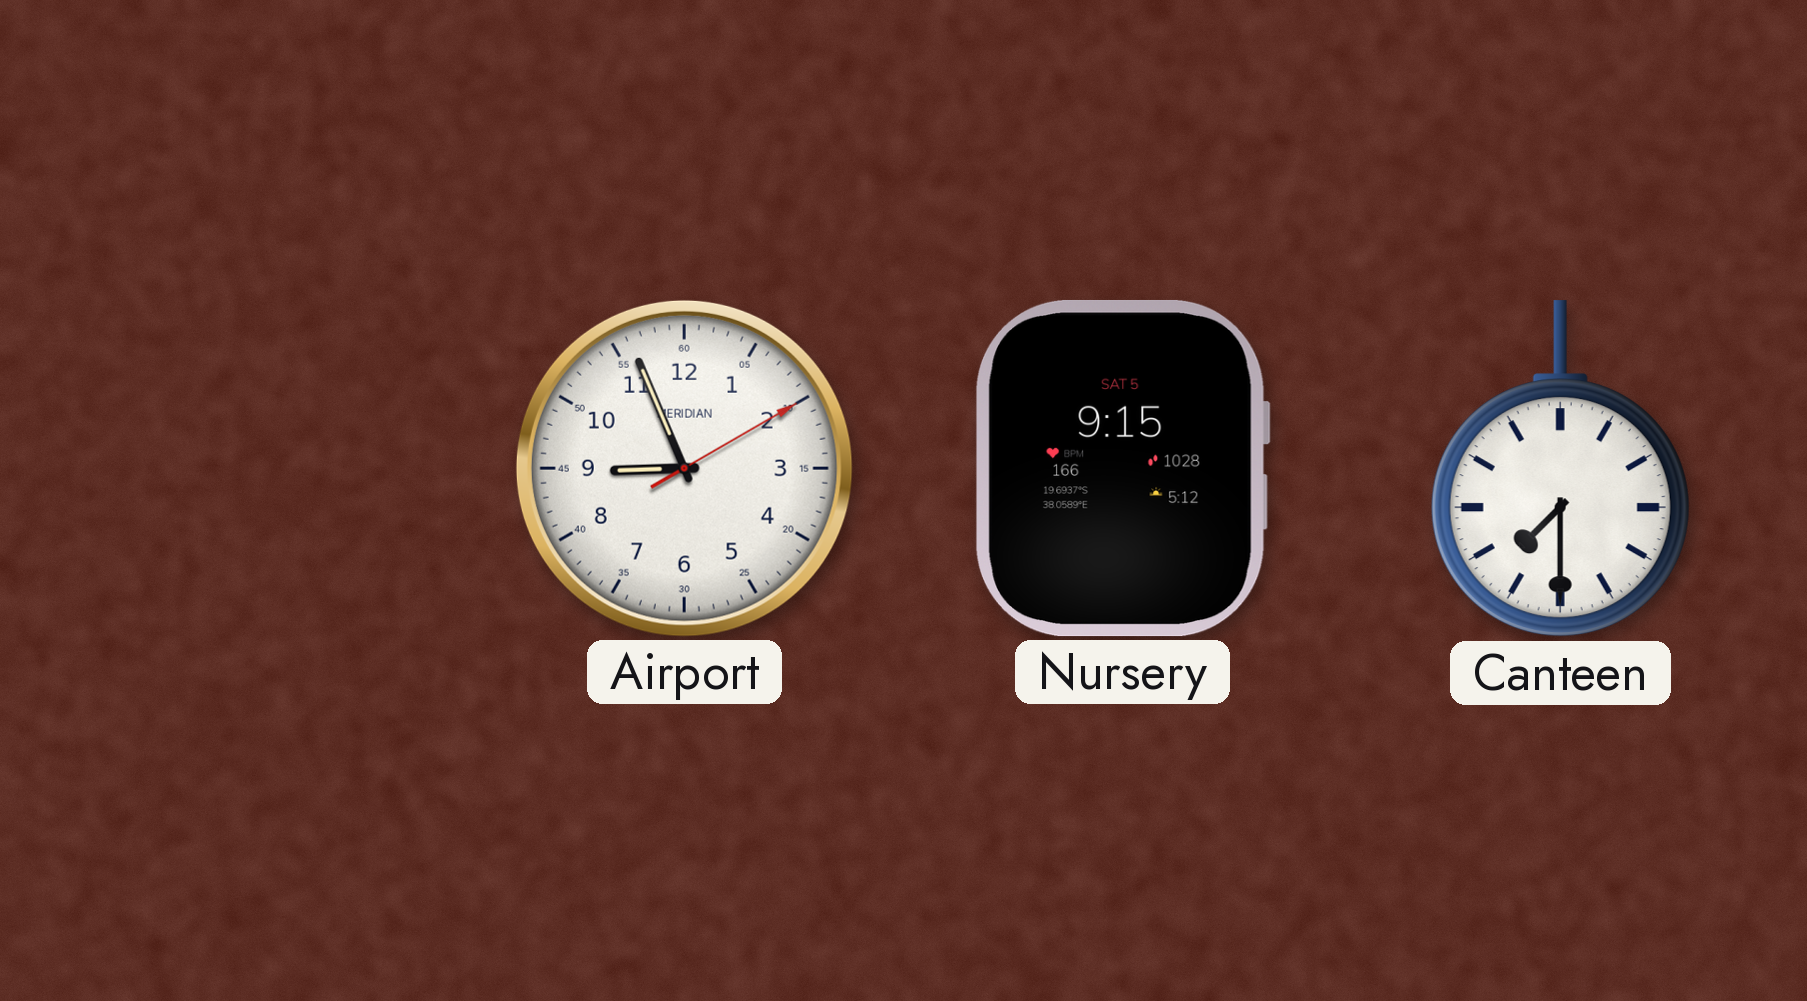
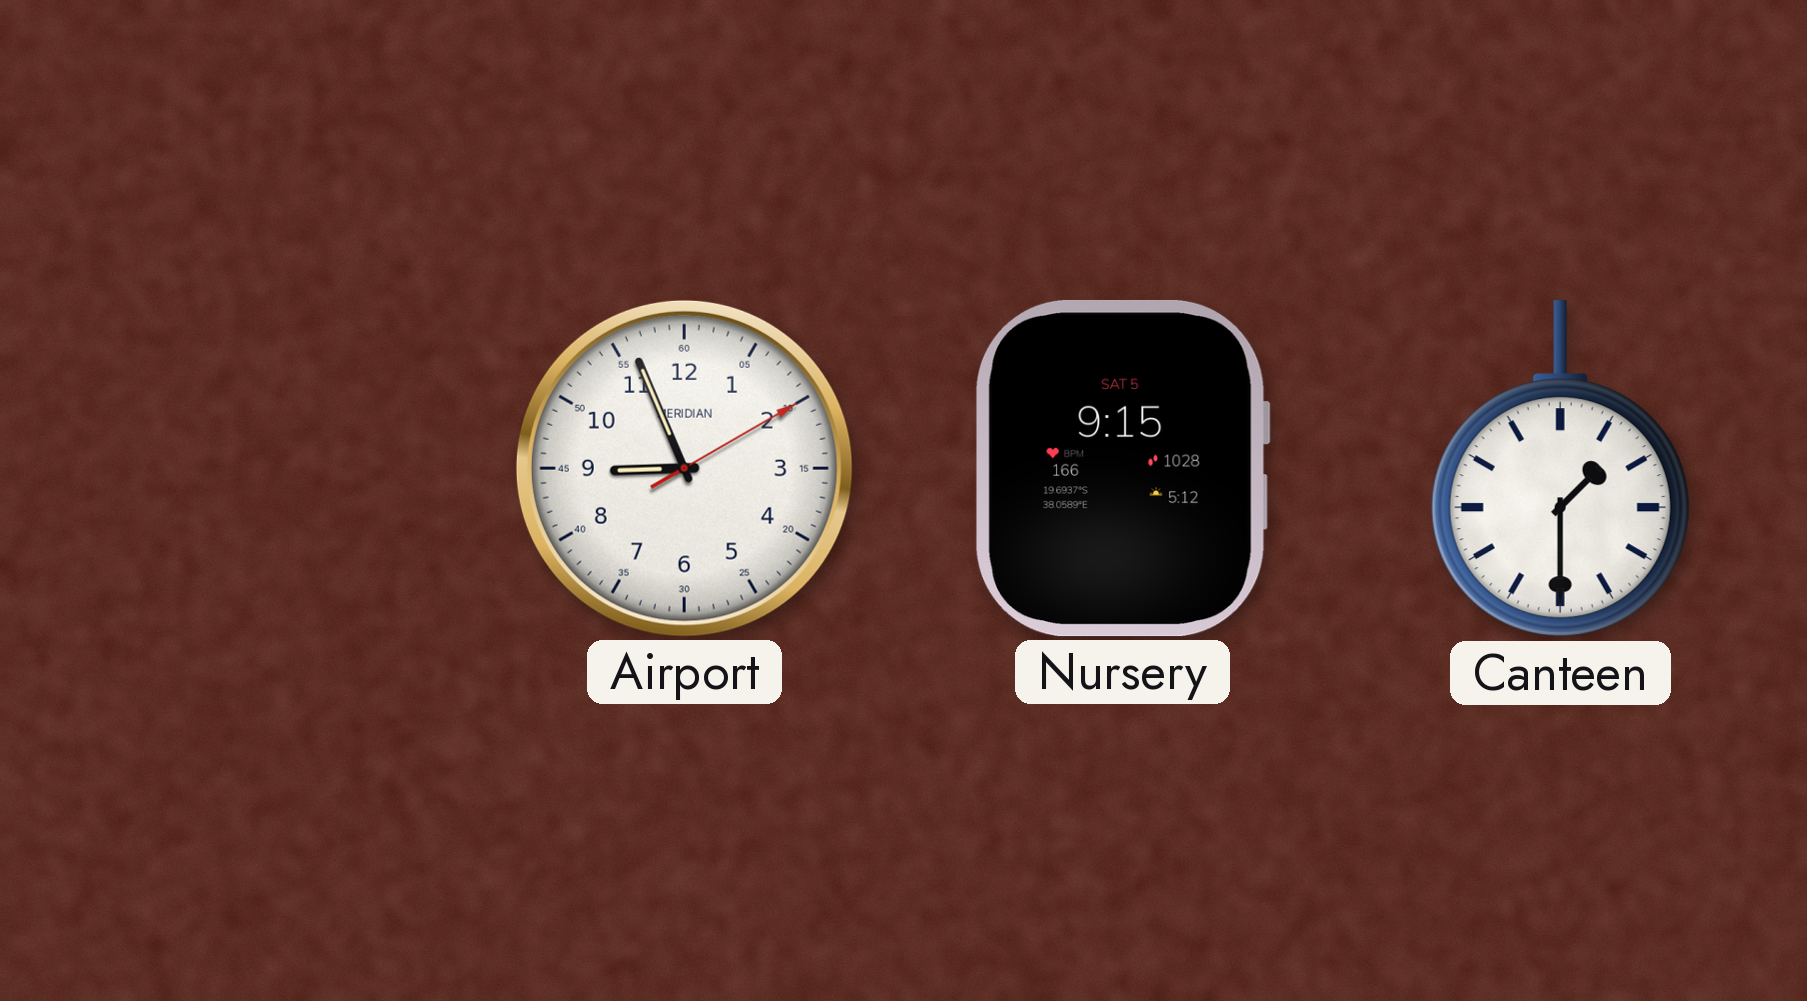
Canteen: 7:30 -> 1:30 (1560, 469)
